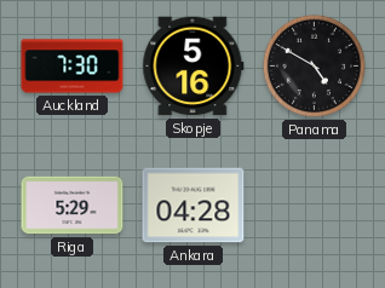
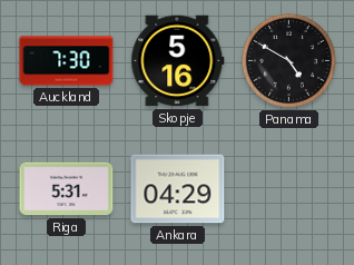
Riga: 5:29 -> 5:31 (67, 189)
Ankara: 04:28 -> 04:29 (178, 189)
